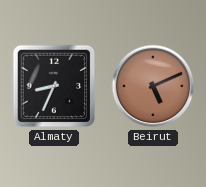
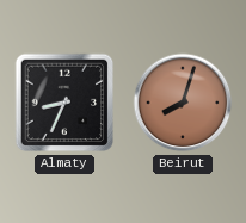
Beirut: 5:11 -> 8:03 (183, 103)
